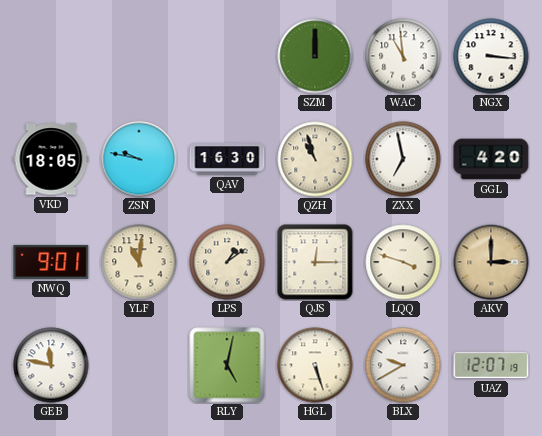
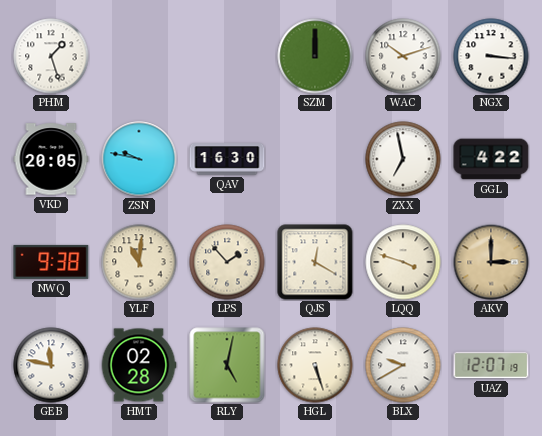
PHM: none -> 1:27 (51, 56)
WAC: 10:59 -> 10:12 (403, 56)
VKD: 18:05 -> 20:05 (51, 159)
QZH: 10:57 -> none (315, 159)
GGL: 4:20 -> 4:22 (491, 159)
NWQ: 9:01 -> 9:38 (51, 262)
LPS: 1:09 -> 1:53 (227, 262)
QJS: 12:15 -> 12:20 (315, 262)
HMT: none -> 02:28 (139, 365)
